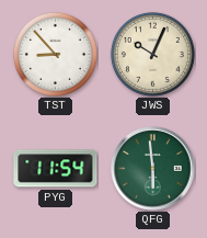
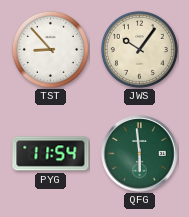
JWS: 10:04 -> 10:06 (139, 49)
